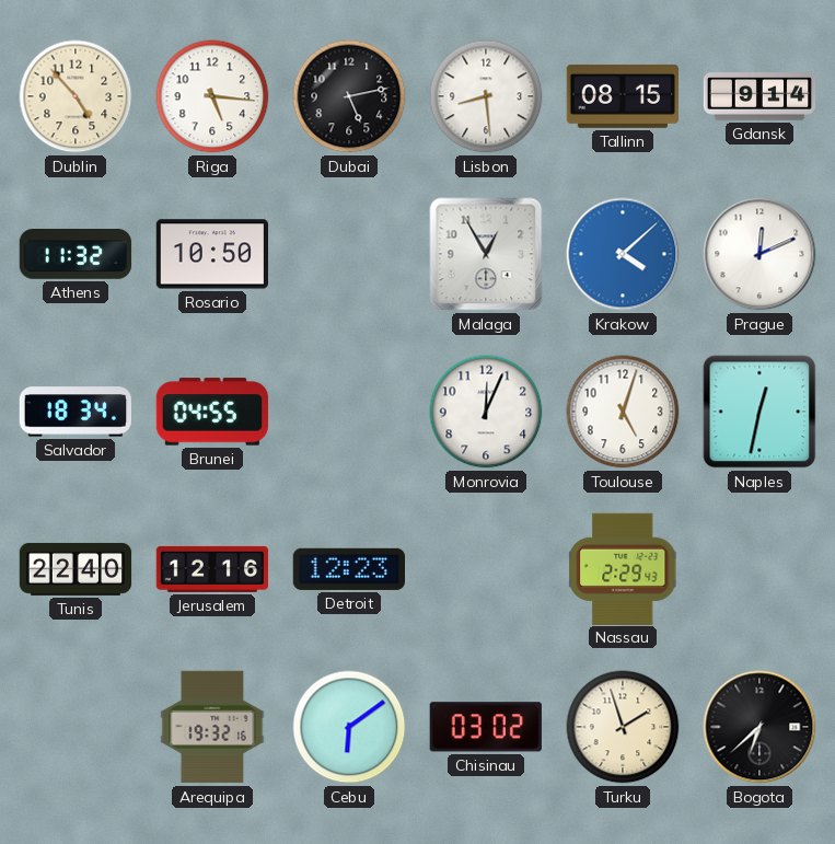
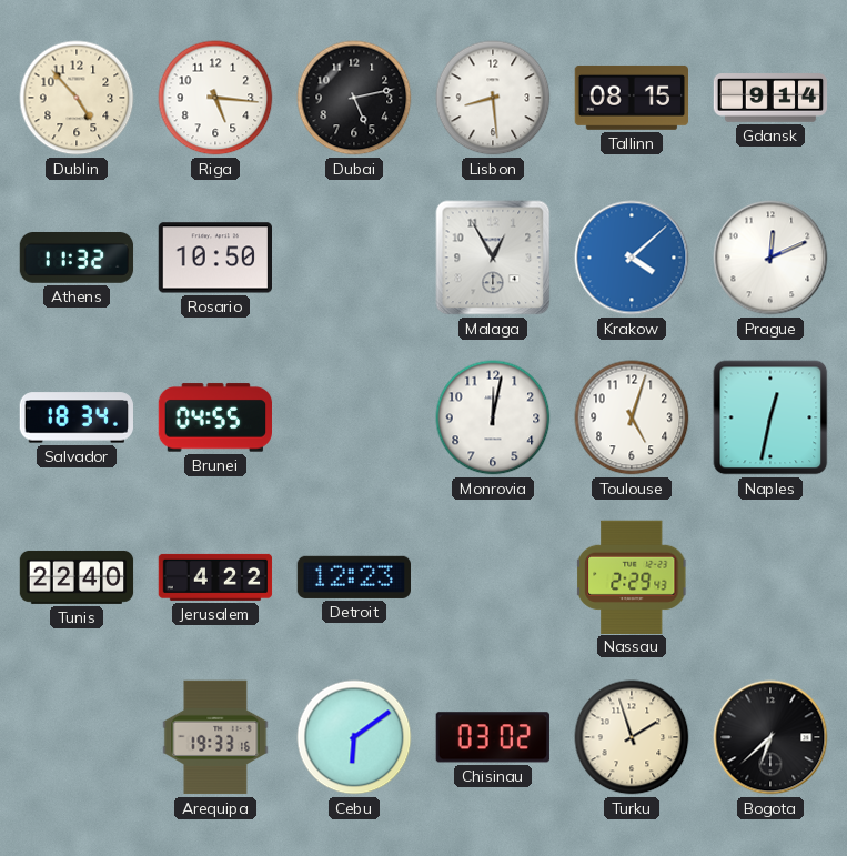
Monrovia: 12:04 -> 12:02 (493, 417)
Jerusalem: 12:16 -> 4:22 (215, 577)
Arequipa: 19:32 -> 19:33 (215, 737)
